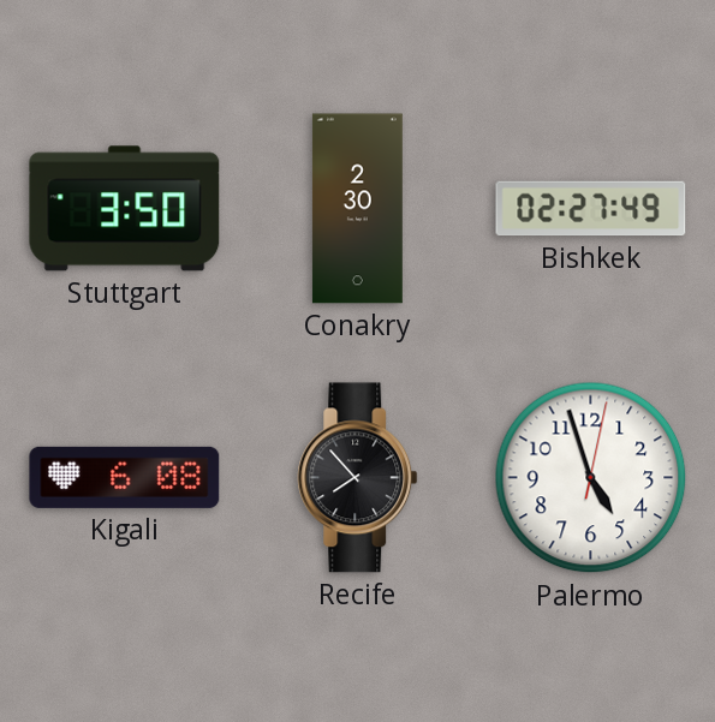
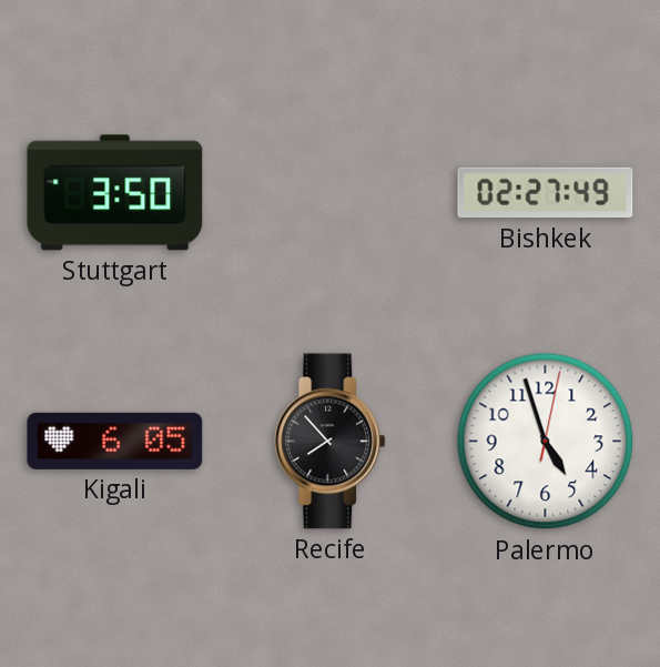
Conakry: 2:30 -> none (357, 209)
Kigali: 6:08 -> 6:05 (115, 441)
